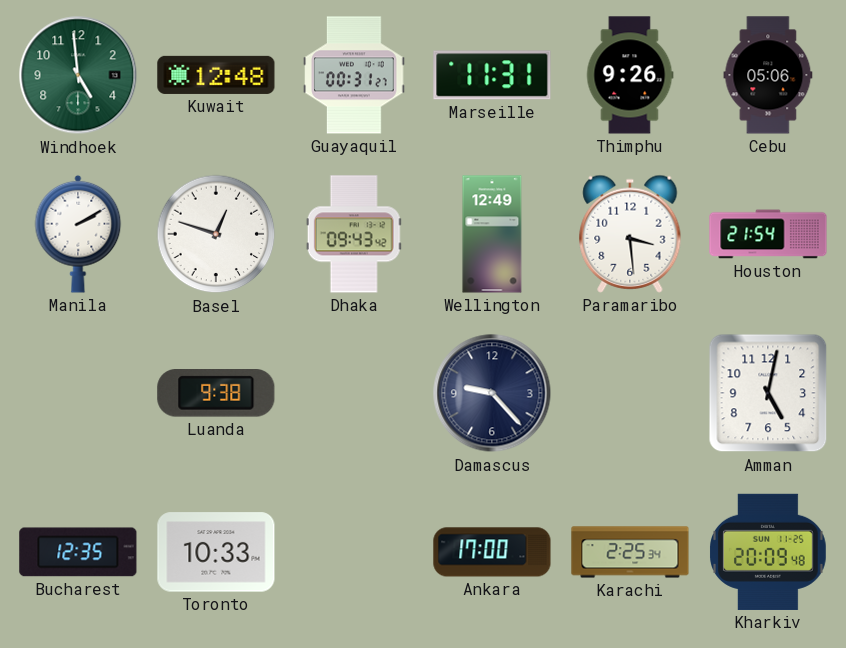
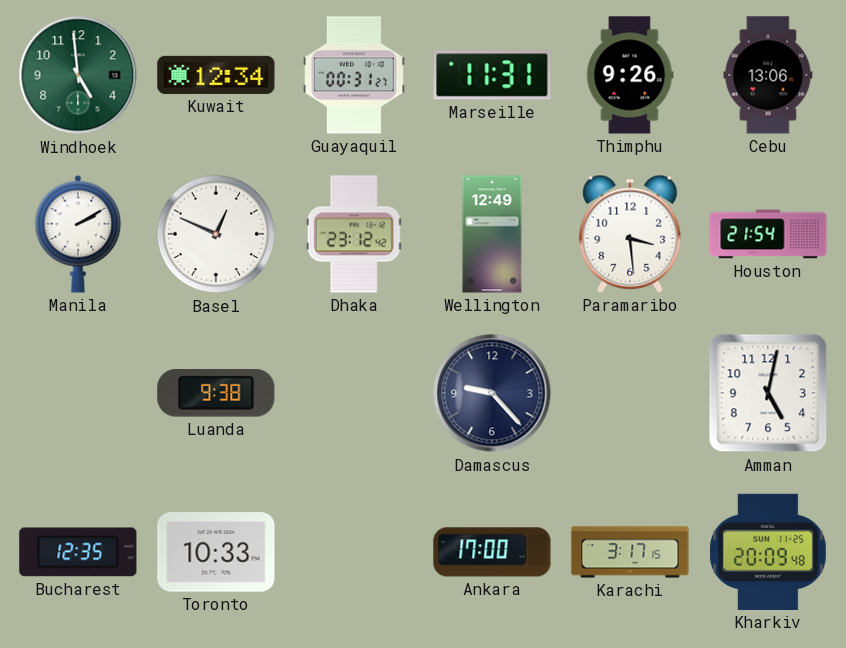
Kuwait: 12:48 -> 12:34 (216, 75)
Cebu: 05:06 -> 13:06 (768, 75)
Basel: 12:48 -> 12:49 (216, 234)
Dhaka: 09:43 -> 23:12 (354, 234)
Karachi: 2:25 -> 3:17 (630, 552)
